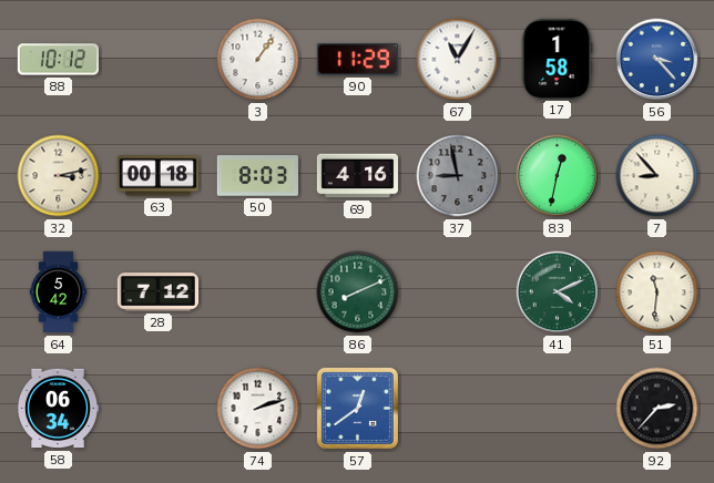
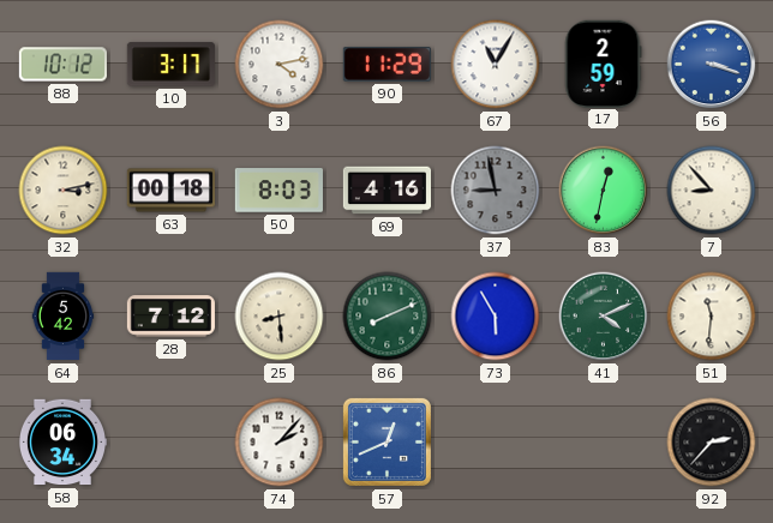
10: none -> 3:17 (170, 65)
3: 1:06 -> 4:13 (280, 65)
17: 1:58 -> 2:59 (603, 64)
56: 3:23 -> 3:18 (712, 65)
25: none -> 8:29 (280, 317)
73: none -> 5:55 (496, 317)
74: 2:12 -> 2:07 (280, 443)
57: 12:39 -> 12:41 (386, 441)
